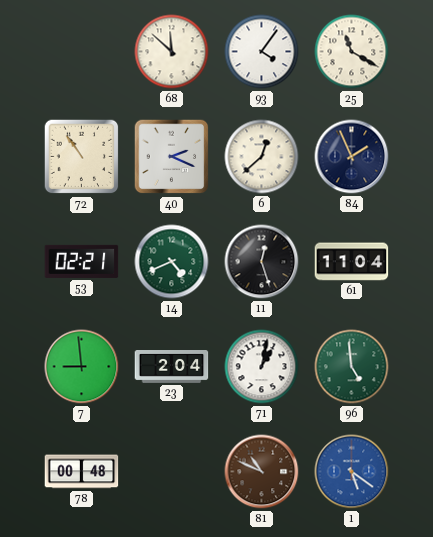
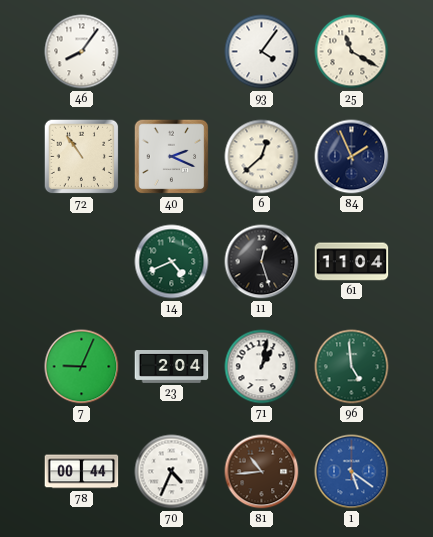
46: none -> 8:06 (82, 52)
68: 11:52 -> none (172, 52)
53: 02:21 -> none (82, 261)
7: 8:59 -> 9:04 (82, 367)
78: 00:48 -> 00:44 (82, 472)
70: none -> 4:34 (172, 472)
81: 10:49 -> 10:44 (262, 472)
